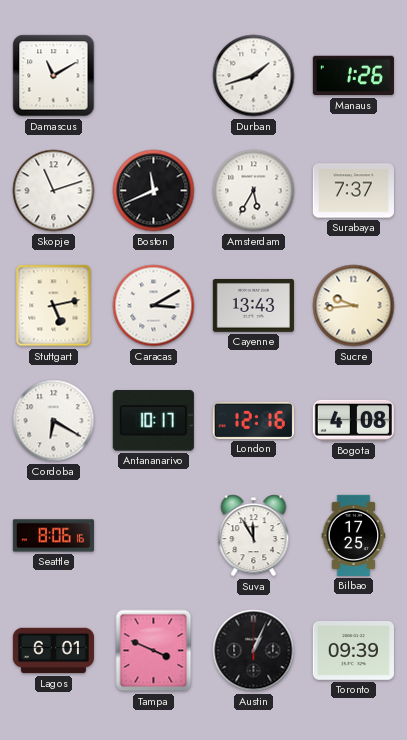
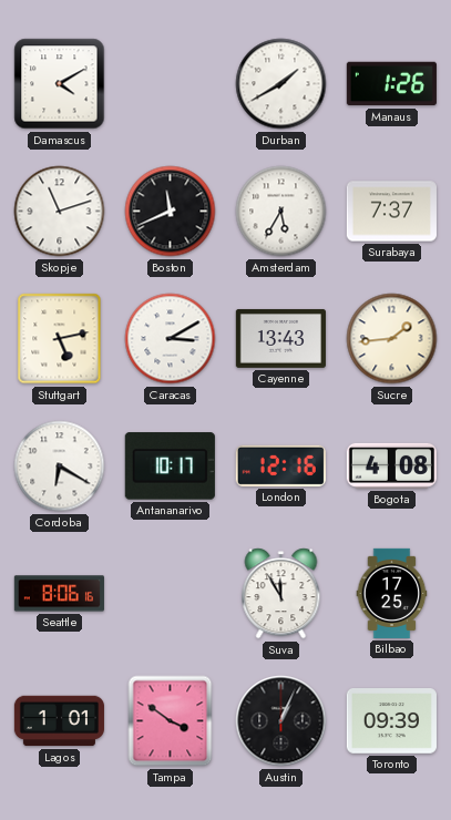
Damascus: 11:10 -> 4:10 (60, 84)
Durban: 1:42 -> 1:40 (281, 84)
Sucre: 9:44 -> 1:44 (392, 339)
Lagos: 6:01 -> 1:01 (59, 721)
Tampa: 3:49 -> 3:51 (171, 721)
